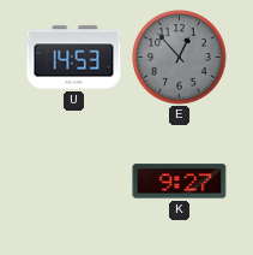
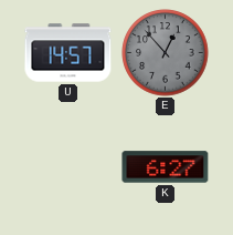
U: 14:53 -> 14:57 (68, 53)
K: 9:27 -> 6:27 (166, 167)
